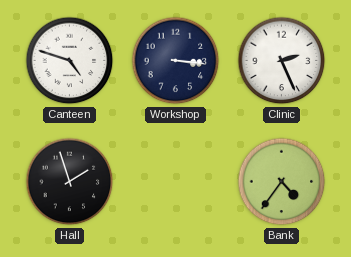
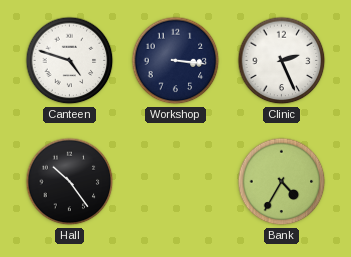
Hall: 1:57 -> 10:24 (70, 182)
Bank: 4:36 -> 4:35 (282, 182)
